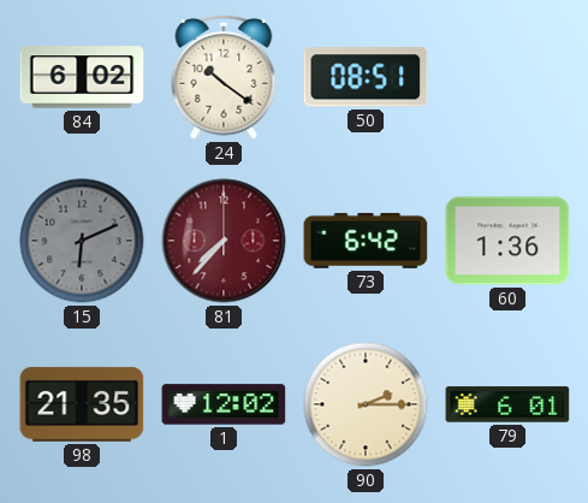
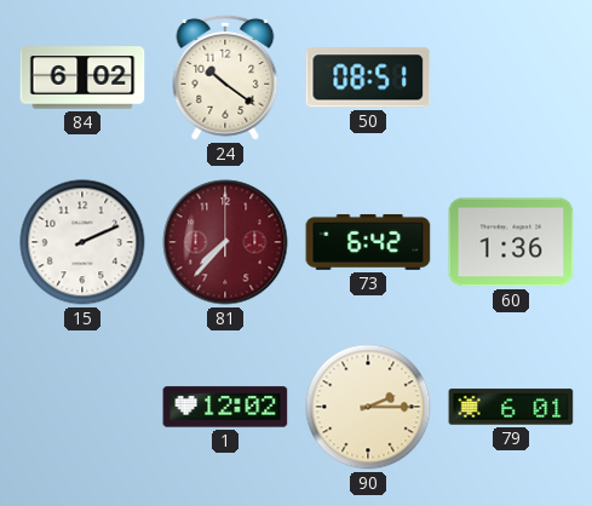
15: 6:11 -> 2:11 (82, 242)
15 dial: grey -> white (82, 242)
98: 21:35 -> none (82, 404)
